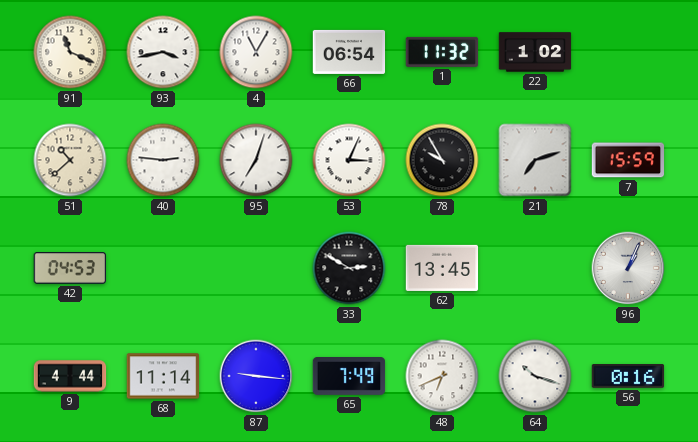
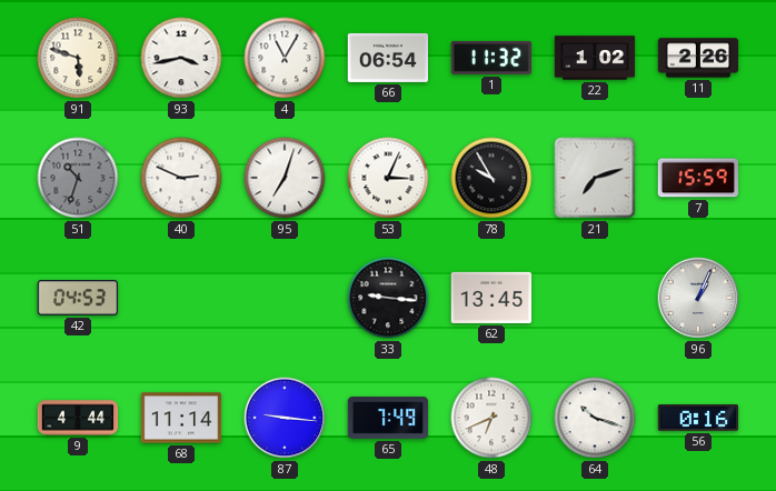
91: 11:19 -> 5:48 (78, 58)
11: none -> 2:26 (698, 58)
51: 10:38 -> 10:33 (78, 178)
51 dial: cream -> grey (78, 178)
40: 2:46 -> 2:49 (181, 178)
33: 2:50 -> 9:16 (388, 298)
